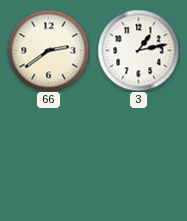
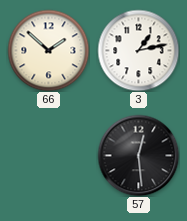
66: 2:39 -> 1:52 (48, 50)
57: none -> 12:29 (138, 155)
